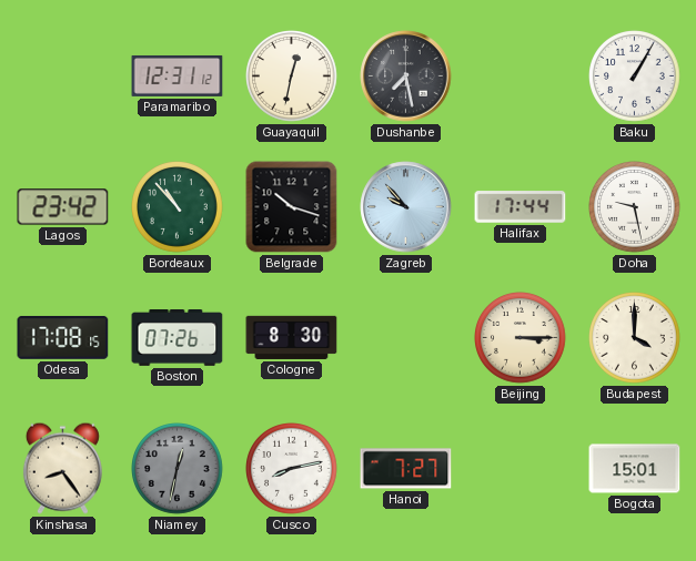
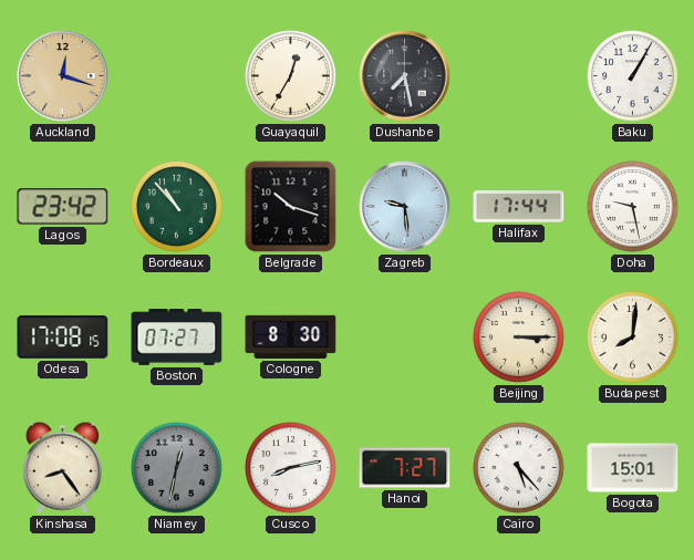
Auckland: none -> 12:18 (63, 76)
Paramaribo: 12:31 -> none (178, 75)
Guayaquil: 12:32 -> 12:35 (291, 76)
Zagreb: 9:53 -> 9:29 (405, 207)
Boston: 07:26 -> 07:27 (177, 338)
Budapest: 4:00 -> 8:01 (633, 338)
Cairo: none -> 5:23 (519, 468)
